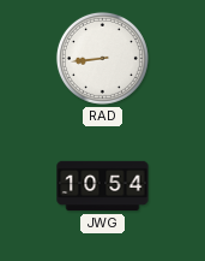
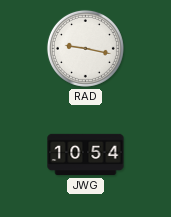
RAD: 8:44 -> 9:17 (85, 48)
